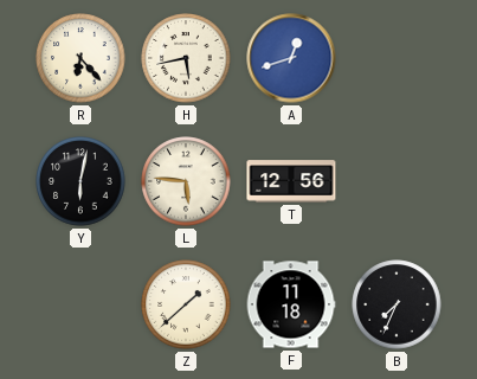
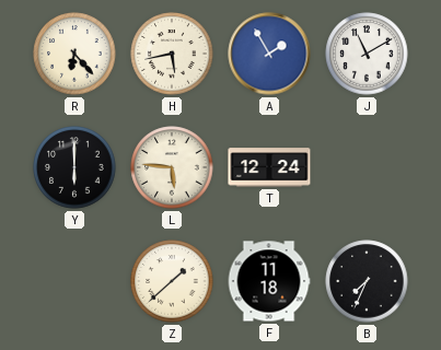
A: 12:42 -> 1:55 (269, 54)
J: none -> 11:10 (367, 54)
Y: 6:02 -> 6:00 (74, 167)
T: 12:56 -> 12:24 (269, 167)
